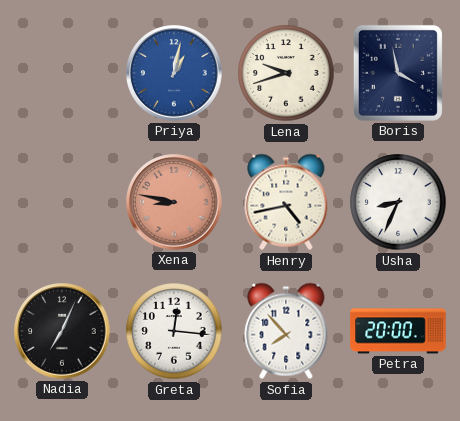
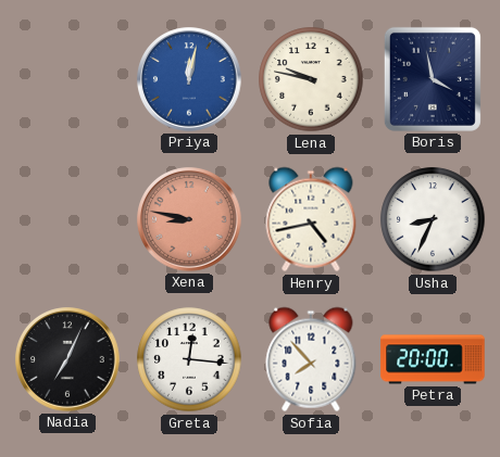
Priya: 1:02 -> 12:02 (189, 79)
Lena: 9:42 -> 9:47 (311, 79)
